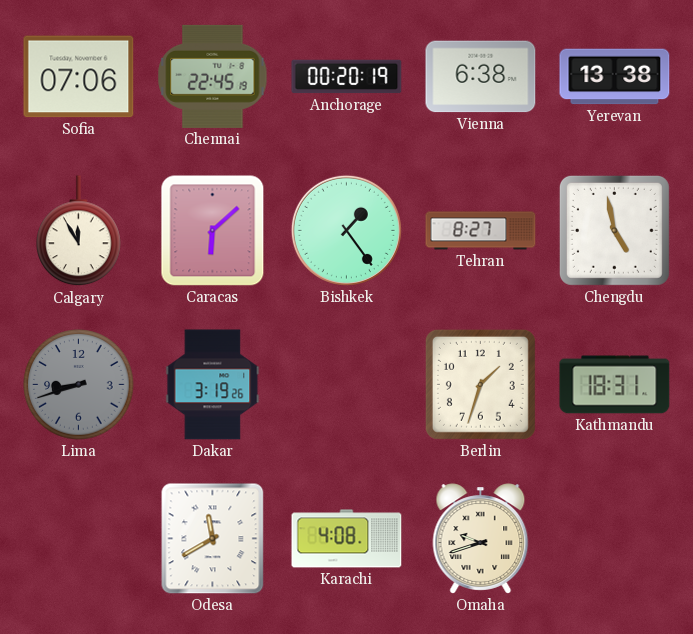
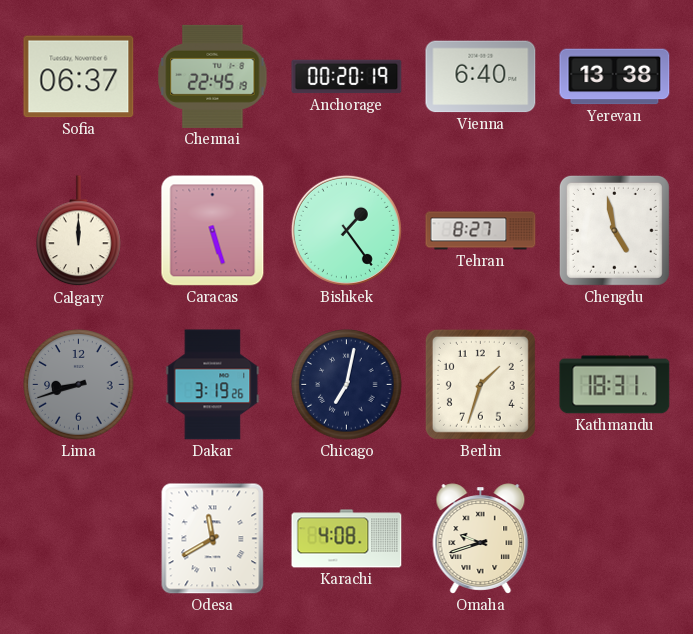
Sofia: 07:06 -> 06:37 (79, 77)
Vienna: 6:38 -> 6:40 (481, 77)
Calgary: 11:55 -> 12:00 (79, 231)
Caracas: 6:08 -> 5:27 (213, 231)
Chicago: none -> 7:02 (347, 385)
